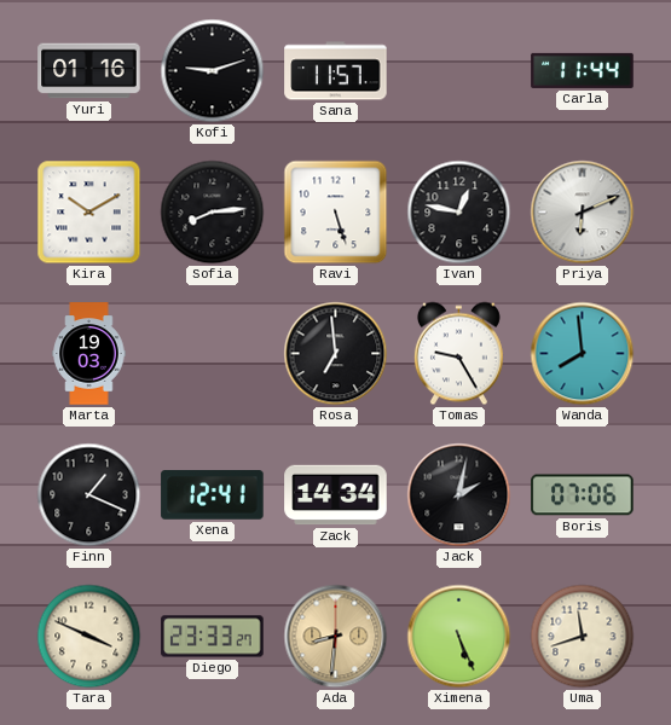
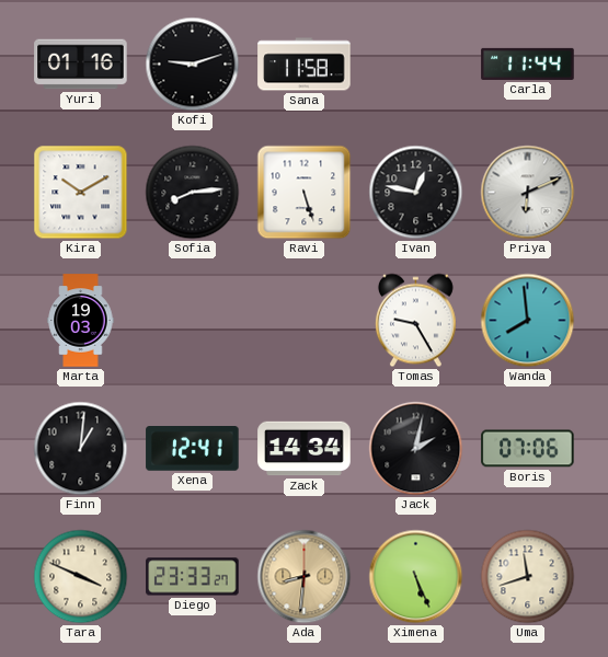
Sana: 11:57 -> 11:58 (305, 65)
Rosa: 6:59 -> none (336, 354)
Finn: 1:19 -> 1:01 (81, 449)
